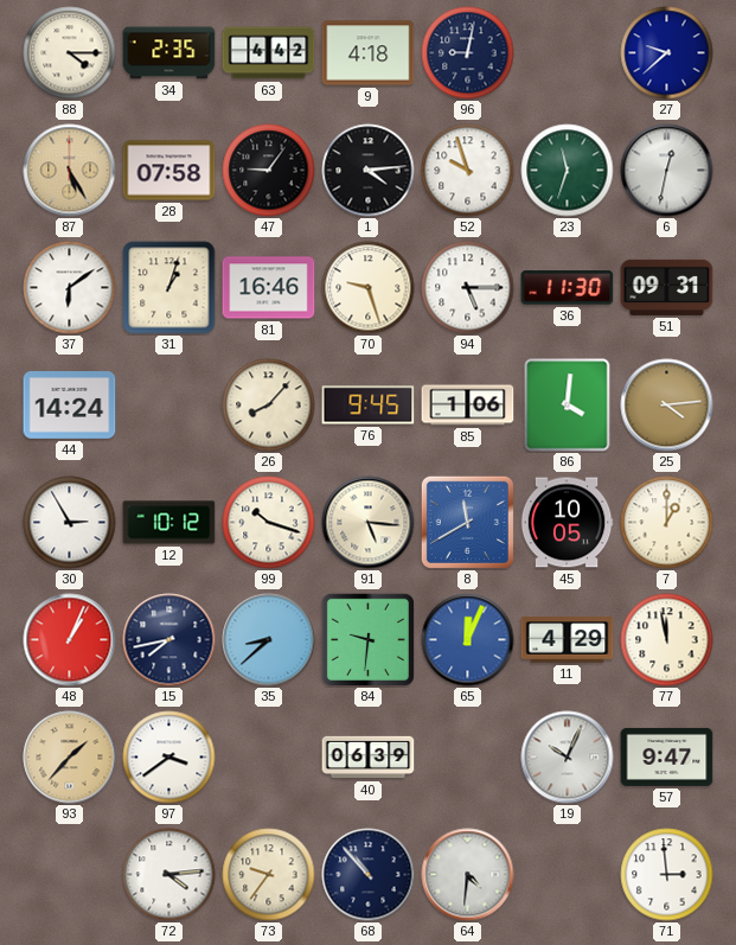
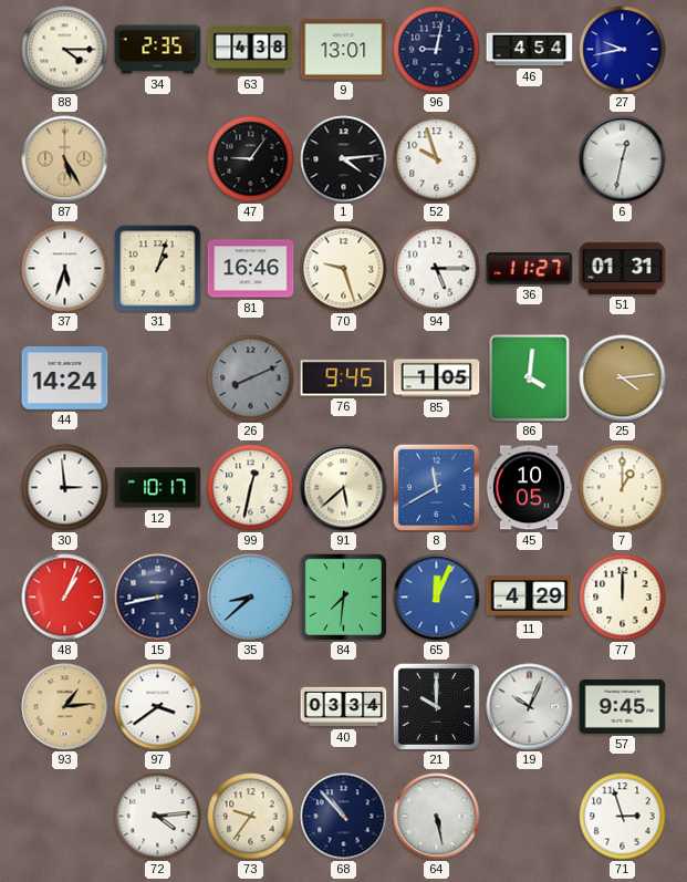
63: 4:42 -> 4:38 (251, 50)
9: 4:18 -> 13:01 (344, 50)
46: none -> 4:54 (530, 50)
27: 9:38 -> 9:43 (623, 50)
28: 07:58 -> none (169, 171)
23: 11:33 -> none (568, 171)
37: 6:09 -> 5:33 (65, 269)
36: 11:30 -> 11:27 (530, 269)
51: 09:31 -> 01:31 (623, 268)
26: 8:07 -> 8:11 (251, 378)
26 dial: cream -> grey (251, 378)
85: 1:06 -> 1:05 (437, 378)
30: 2:55 -> 2:59 (65, 488)
12: 10:12 -> 10:17 (158, 488)
99: 10:18 -> 12:32 (251, 488)
91: 5:16 -> 5:38 (344, 488)
15: 7:43 -> 8:43 (158, 598)
84: 9:31 -> 7:31 (343, 596)
77: 11:58 -> 12:00 (623, 598)
93: 1:37 -> 1:14 (65, 707)
40: 06:39 -> 03:34 (344, 707)
21: none -> 10:00 (436, 706)
57: 9:47 -> 9:45 (623, 706)
64: 4:31 -> 5:28 (437, 817)
71: 2:59 -> 2:57 (623, 817)
